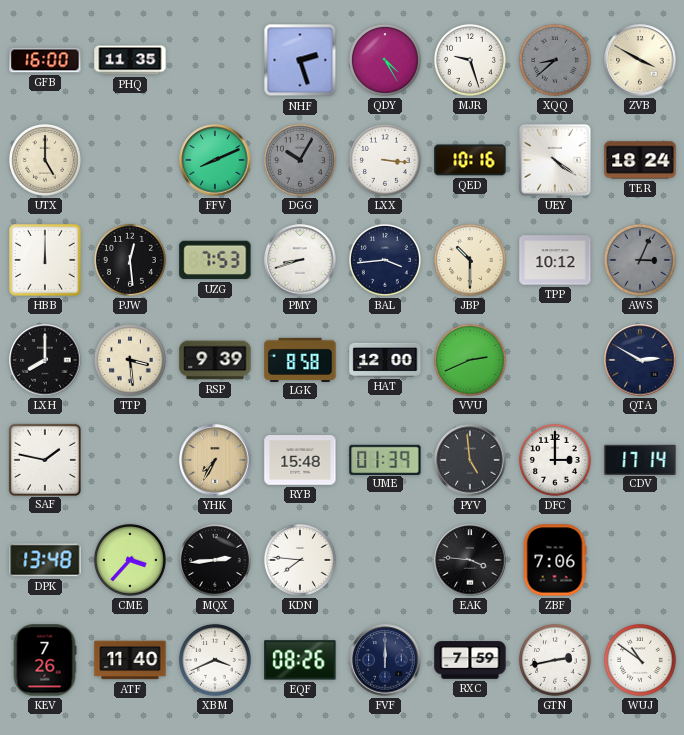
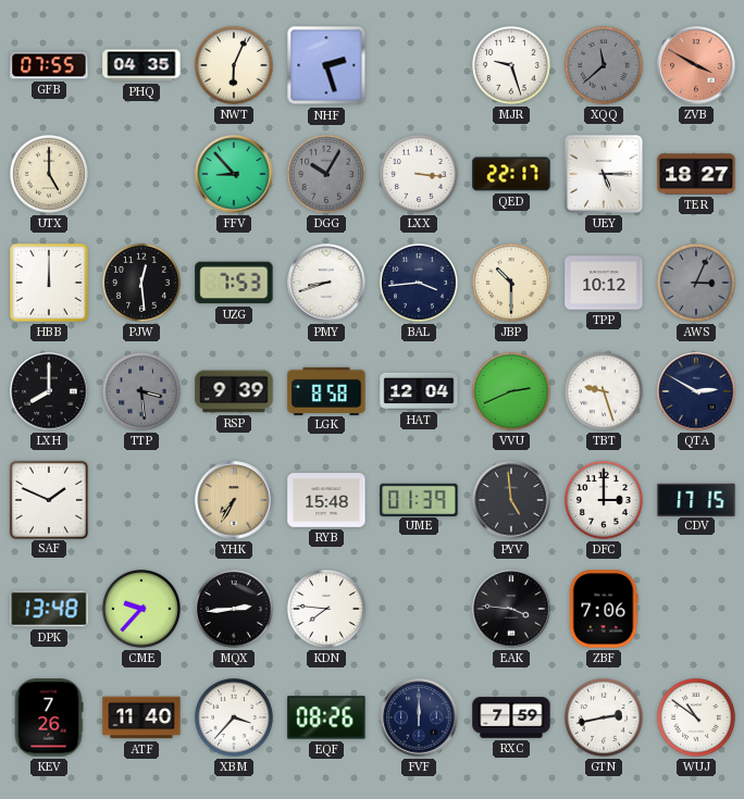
GFB: 16:00 -> 07:55 (49, 65)
PHQ: 11:35 -> 04:35 (141, 65)
NWT: none -> 6:04 (234, 65)
QDY: 4:25 -> none (385, 60)
XQQ: 8:38 -> 11:38 (604, 65)
ZVB dial: cream -> salmon (696, 65)
FFV: 8:11 -> 8:53 (234, 174)
QED: 10:16 -> 22:17 (511, 174)
UEY: 4:21 -> 5:15 (604, 174)
TER: 18:24 -> 18:27 (696, 174)
TTP dial: cream -> grey (141, 391)
HAT: 12:00 -> 12:04 (419, 391)
TBT: none -> 9:27 (604, 391)
SAF: 1:47 -> 1:49 (48, 499)
CDV: 17:14 -> 17:15 (696, 499)
CME: 3:37 -> 9:37 (141, 609)
XBM: 3:41 -> 3:37 (234, 717)
